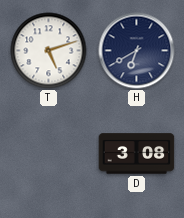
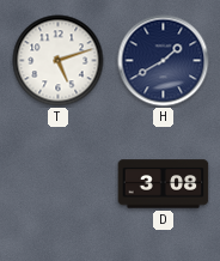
H: 6:40 -> 1:40 (164, 61)
